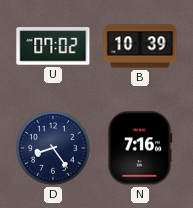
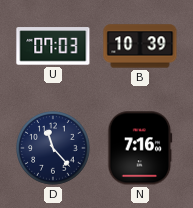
U: 07:02 -> 07:03 (53, 46)
D: 8:24 -> 11:23 (53, 148)
